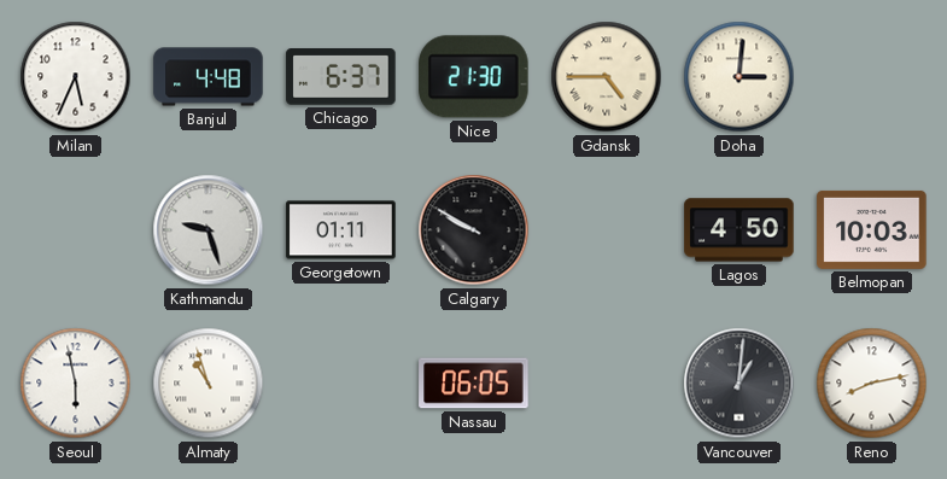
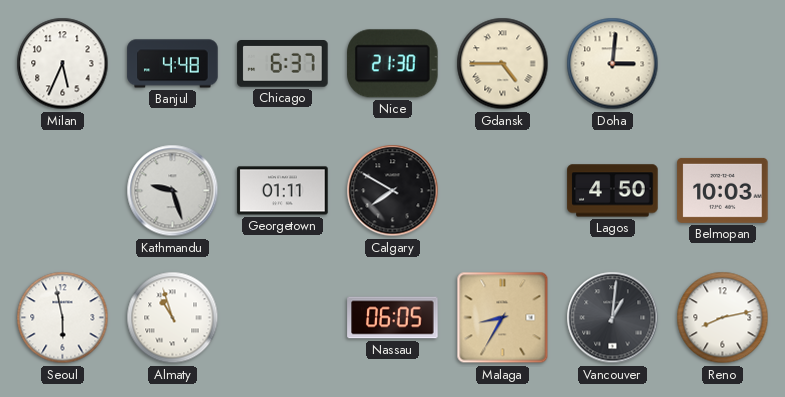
Calgary: 9:50 -> 7:50 (393, 191)
Malaga: none -> 8:35 (503, 318)
